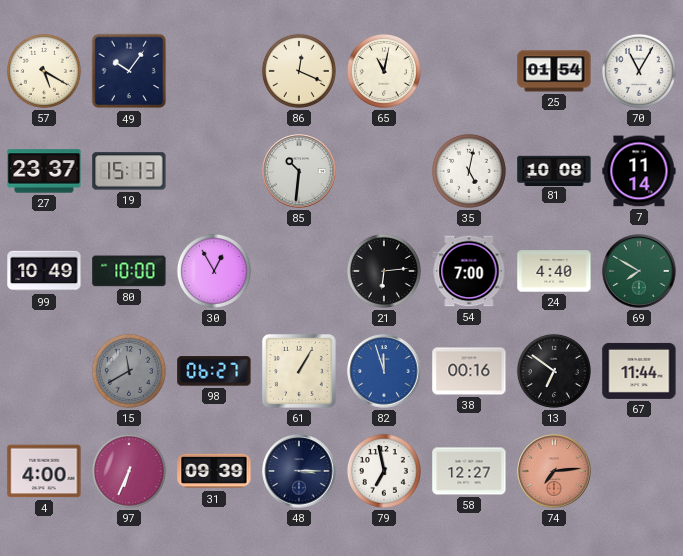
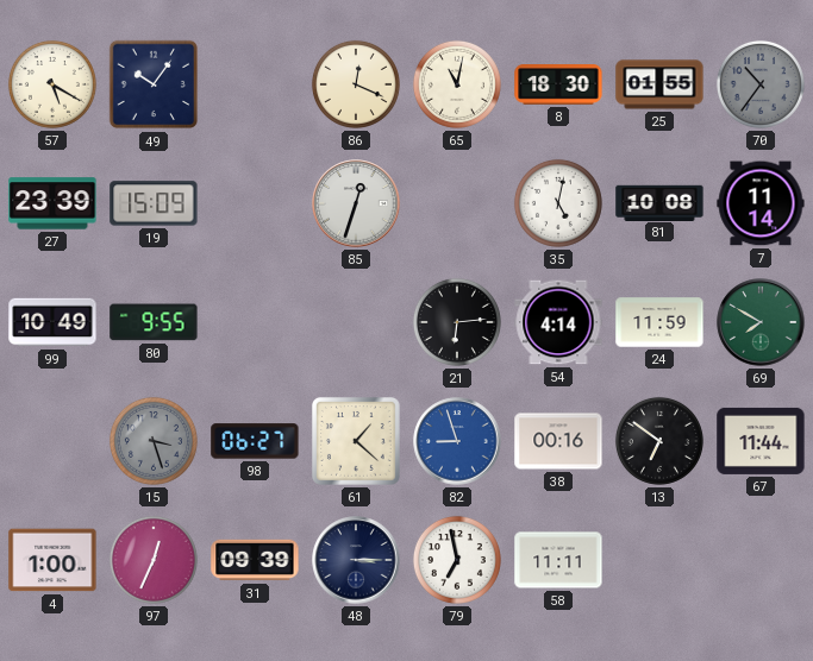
8: none -> 18:30 (558, 86)
25: 01:54 -> 01:55 (659, 84)
70: 11:05 -> 10:36 (761, 84)
70 dial: white -> grey (761, 84)
27: 23:37 -> 23:39 (52, 203)
19: 15:13 -> 15:09 (154, 203)
85: 10:31 -> 12:33 (356, 203)
80: 10:00 -> 9:55 (154, 322)
30: 12:55 -> none (214, 271)
54: 7:00 -> 4:14 (558, 322)
24: 4:40 -> 11:59 (659, 322)
15: 11:40 -> 3:27 (154, 441)
61: 1:05 -> 1:22 (356, 441)
82: 11:57 -> 8:57 (457, 441)
4: 4:00 -> 1:00 (52, 560)
97: 6:34 -> 12:34 (154, 560)
58: 12:27 -> 11:11 (558, 560)
74: 7:14 -> none (554, 471)
